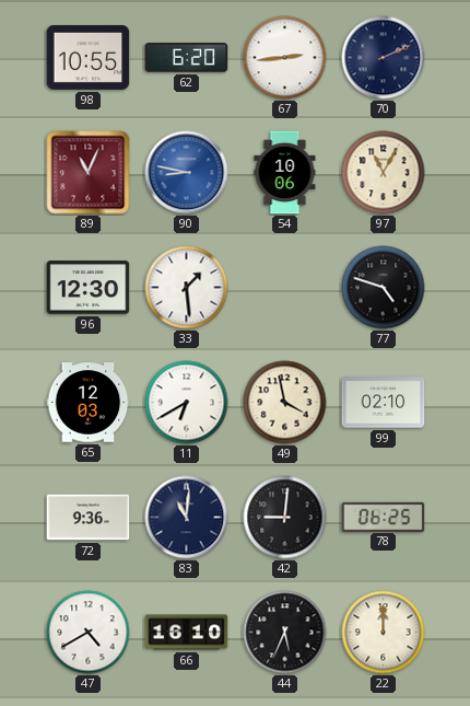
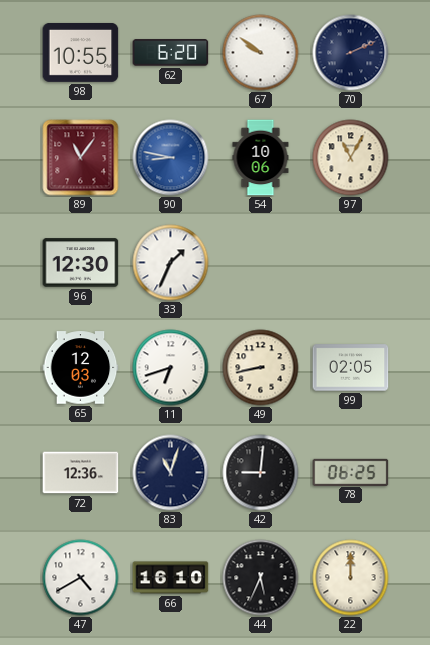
67: 2:44 -> 9:51 (261, 53)
89: 11:04 -> 11:06 (81, 158)
33: 1:29 -> 1:34 (171, 263)
77: 4:48 -> none (384, 288)
11: 6:40 -> 6:42 (171, 368)
49: 3:58 -> 8:43 (261, 368)
99: 02:10 -> 02:05 (351, 368)
72: 9:36 -> 12:36 (81, 473)
83: 11:01 -> 11:03 (171, 473)
